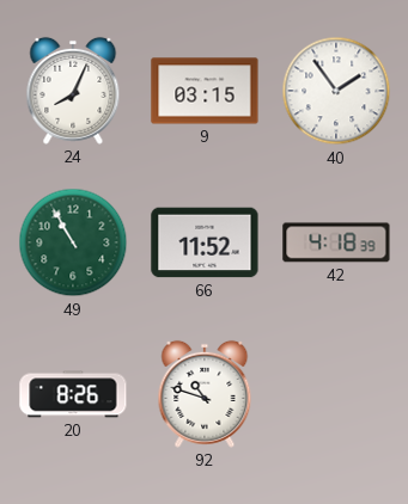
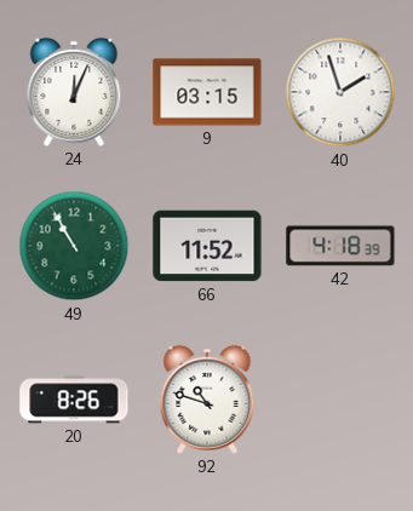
24: 8:04 -> 12:04 (74, 92)
40: 1:54 -> 1:57 (340, 92)
